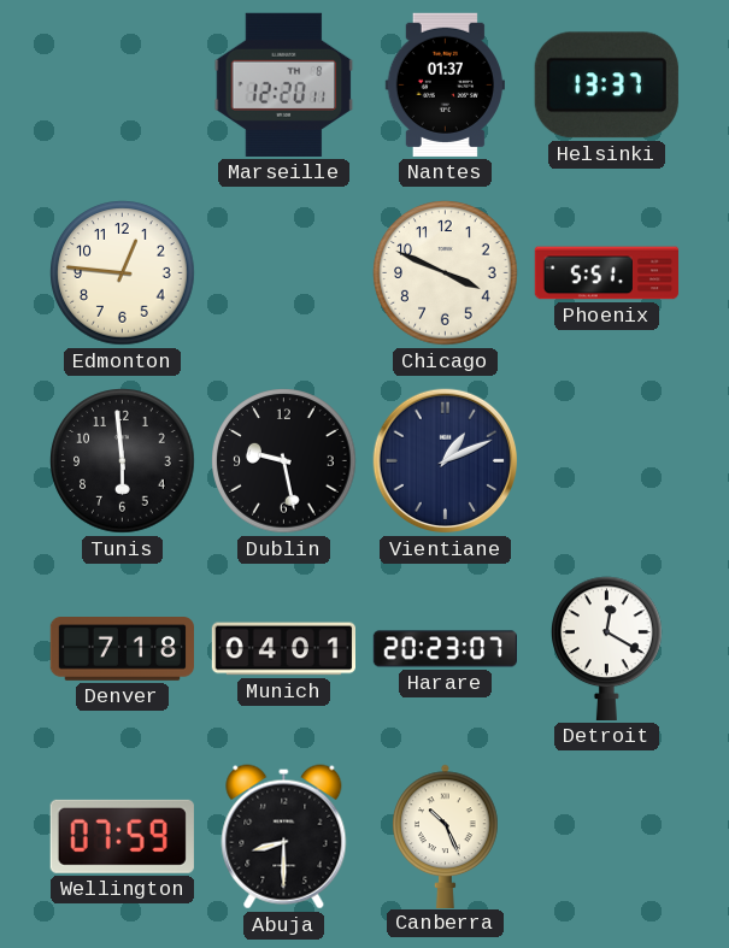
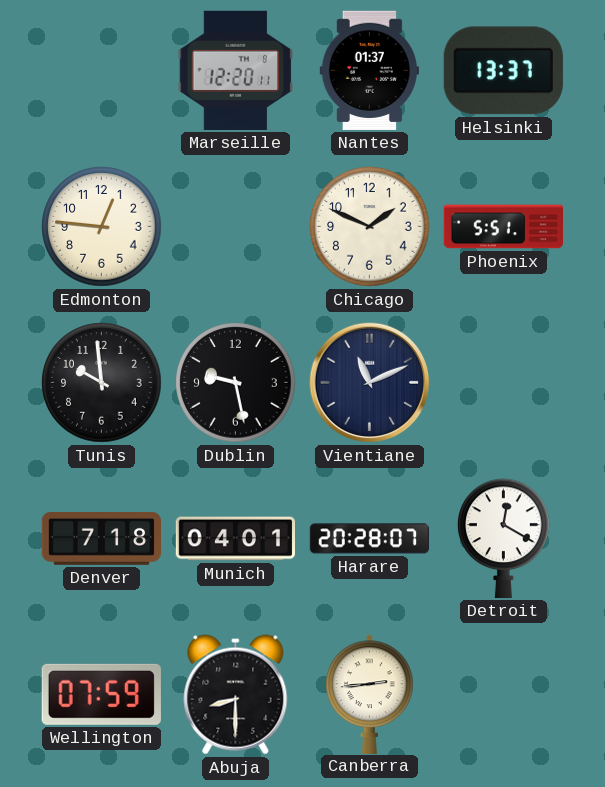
Chicago: 3:49 -> 1:49 (370, 227)
Tunis: 5:59 -> 9:59 (102, 383)
Vientiane: 1:11 -> 11:11 (370, 383)
Harare: 20:23 -> 20:28 (369, 539)
Canberra: 10:26 -> 2:44 (370, 694)
